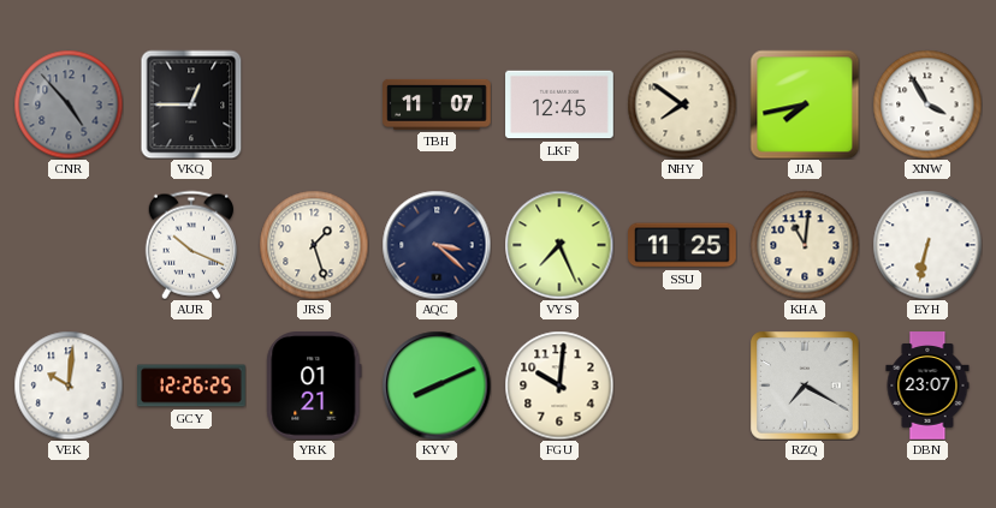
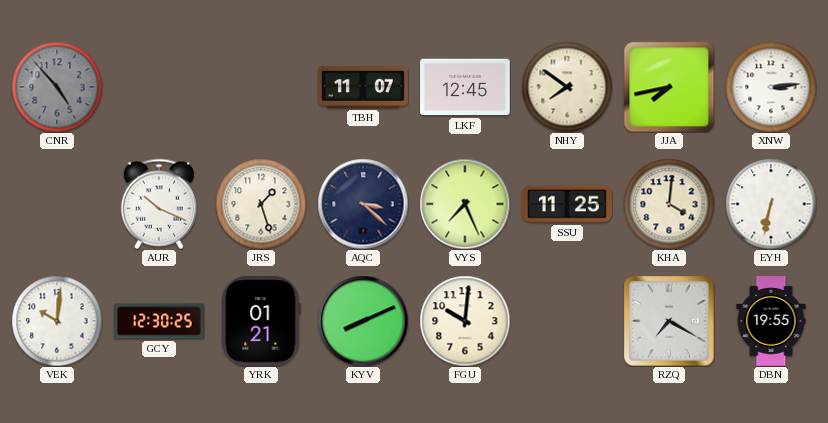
VKQ: 12:45 -> none (191, 104)
XNW: 3:55 -> 3:14 (771, 87)
KHA: 11:01 -> 4:01 (669, 204)
GCY: 12:26 -> 12:30 (159, 321)
DBN: 23:07 -> 19:55 (771, 321)
